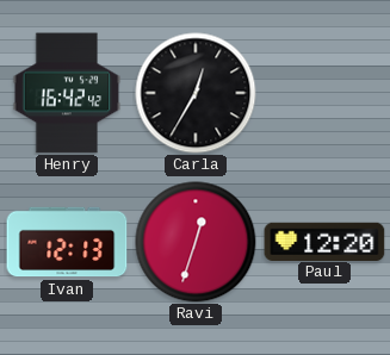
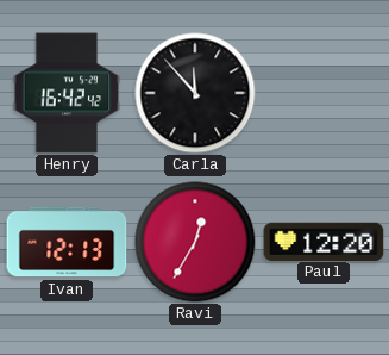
Carla: 12:35 -> 11:53 (195, 93)
Ravi: 12:33 -> 12:35 (195, 242)
